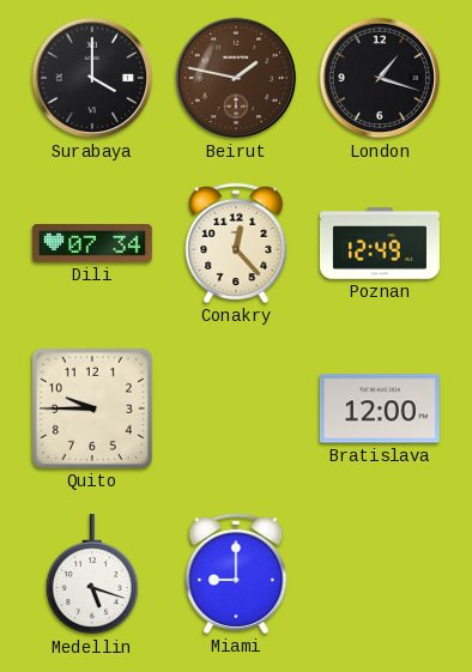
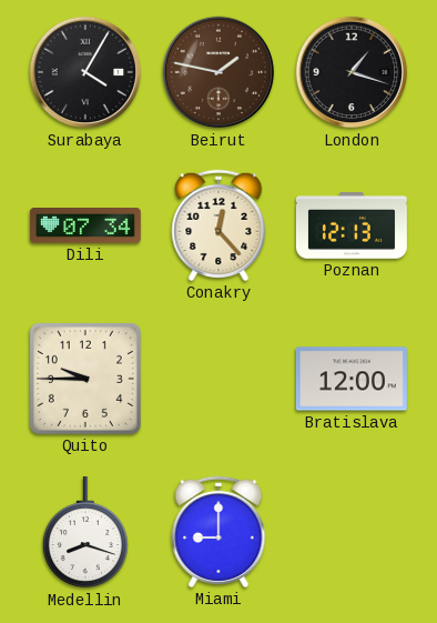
Surabaya: 4:00 -> 4:05 (85, 72)
Poznan: 12:49 -> 12:13 (352, 225)
Medellin: 5:18 -> 8:18 (85, 532)
